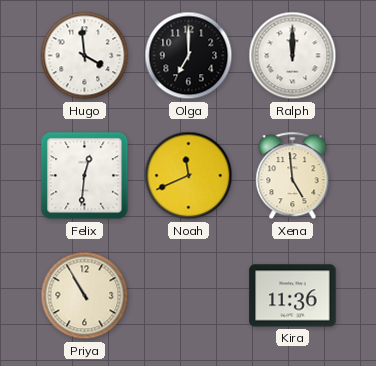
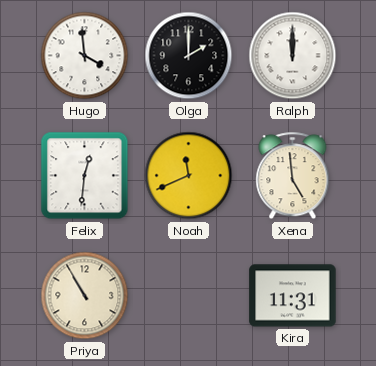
Olga: 7:00 -> 2:00 (189, 56)
Kira: 11:36 -> 11:31 (293, 296)
